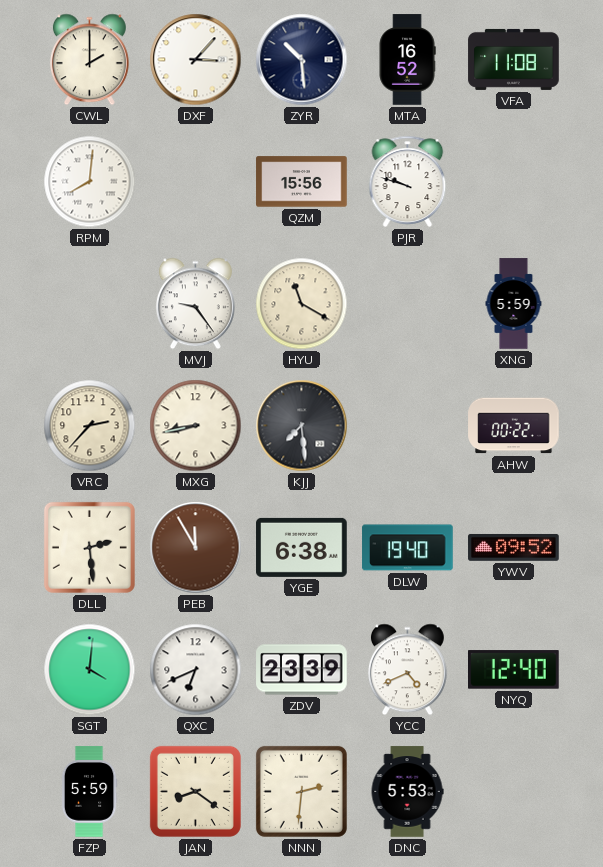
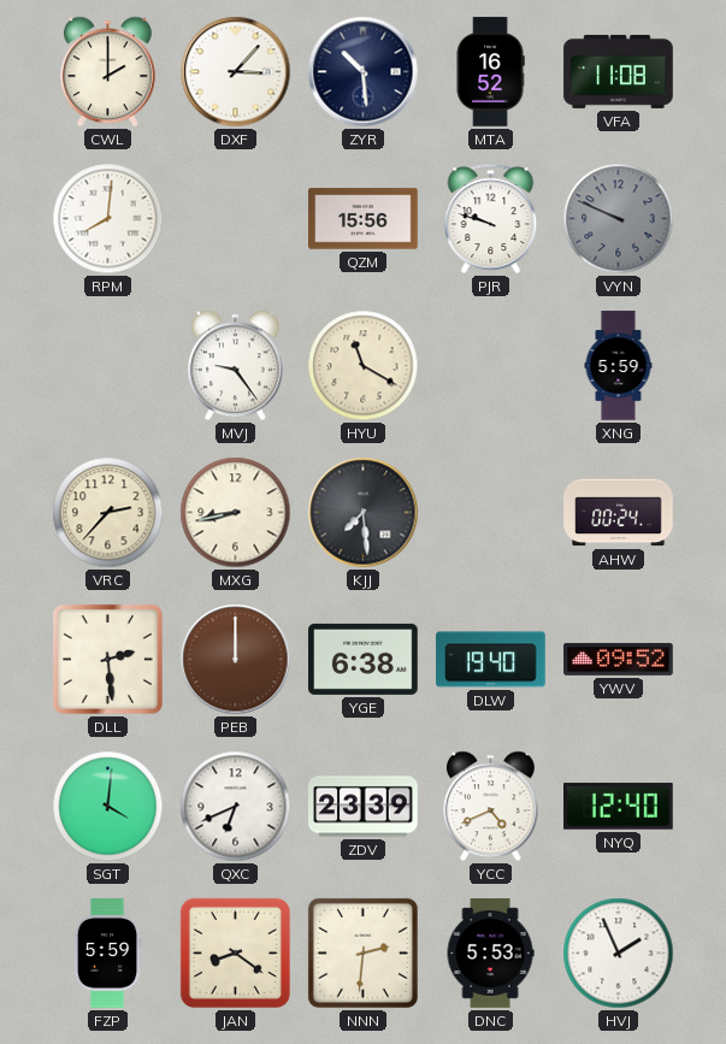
VYN: none -> 9:49 (619, 219)
AHW: 00:22 -> 00:24 (619, 513)
PEB: 11:55 -> 12:00 (236, 660)
HVJ: none -> 1:56 (619, 954)
